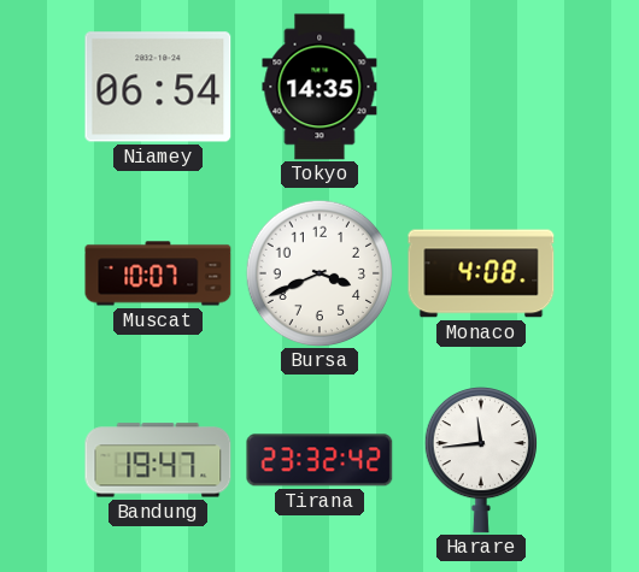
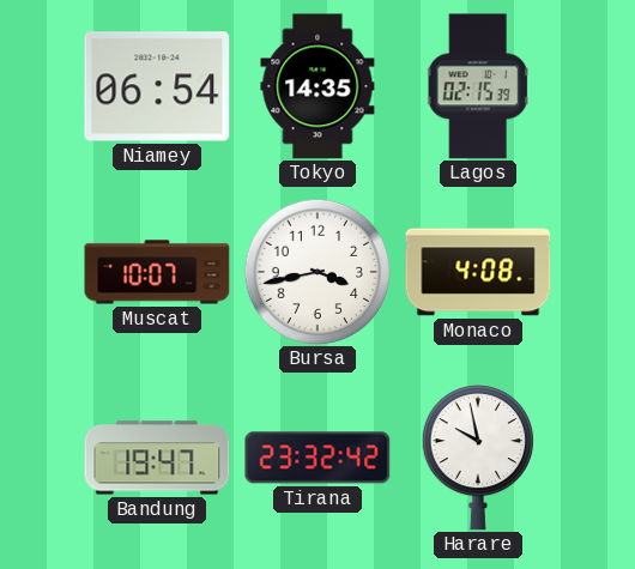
Lagos: none -> 02:15 (478, 86)
Bursa: 3:41 -> 3:43 (316, 271)
Harare: 11:44 -> 9:58 (478, 458)
